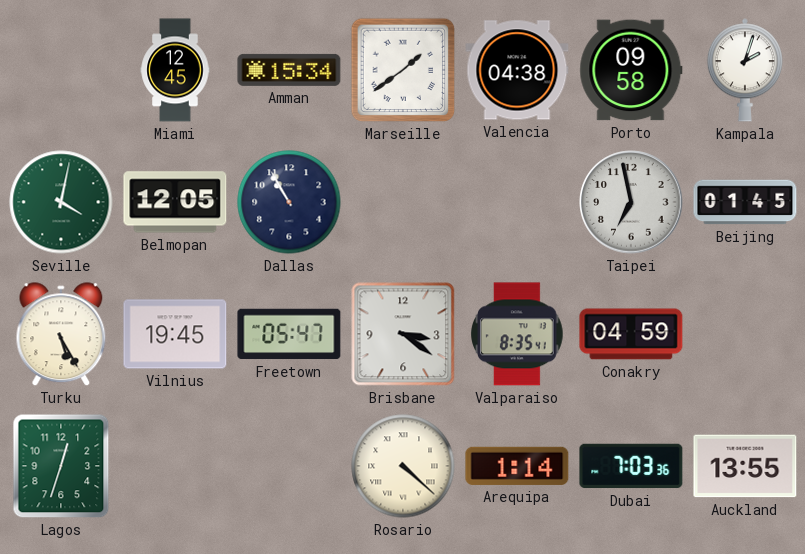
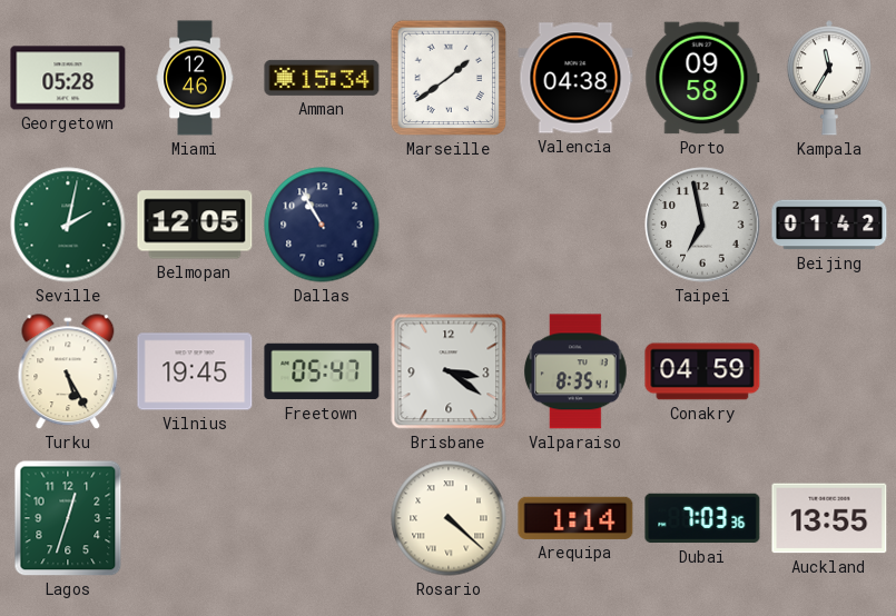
Georgetown: none -> 05:28 (68, 78)
Miami: 12:45 -> 12:46 (195, 78)
Kampala: 2:03 -> 11:35 (829, 78)
Seville: 4:02 -> 2:02 (68, 225)
Beijing: 01:45 -> 01:42 (829, 225)
